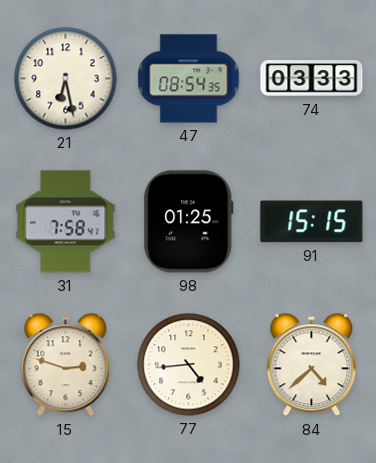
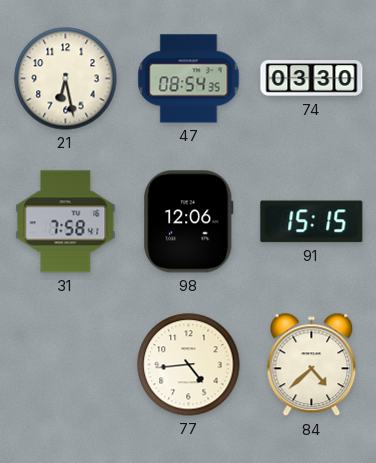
74: 03:33 -> 03:30 (312, 79)
98: 01:25 -> 12:06 (189, 222)
15: 2:48 -> none (66, 365)
